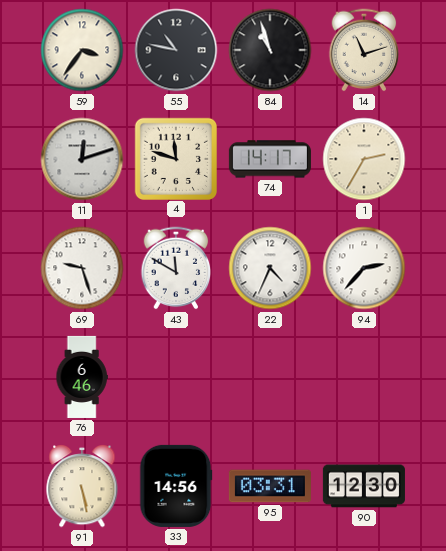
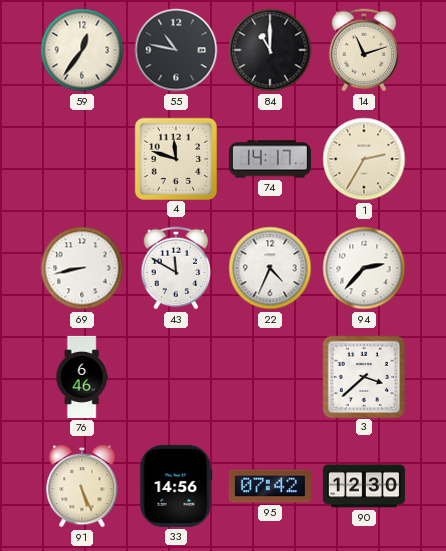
59: 3:36 -> 12:36 (82, 50)
84: 10:57 -> 11:00 (270, 50)
11: 12:12 -> none (82, 159)
69: 9:27 -> 8:43 (82, 268)
3: none -> 3:38 (363, 376)
91: 5:28 -> 5:26 (82, 486)
95: 03:31 -> 07:42 (270, 486)
